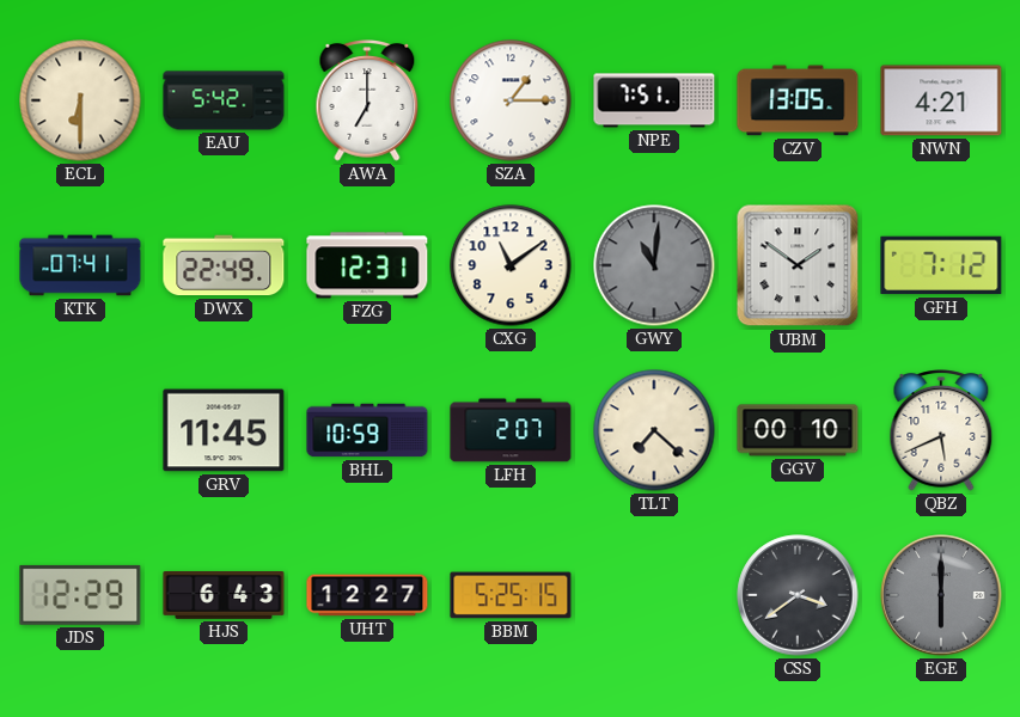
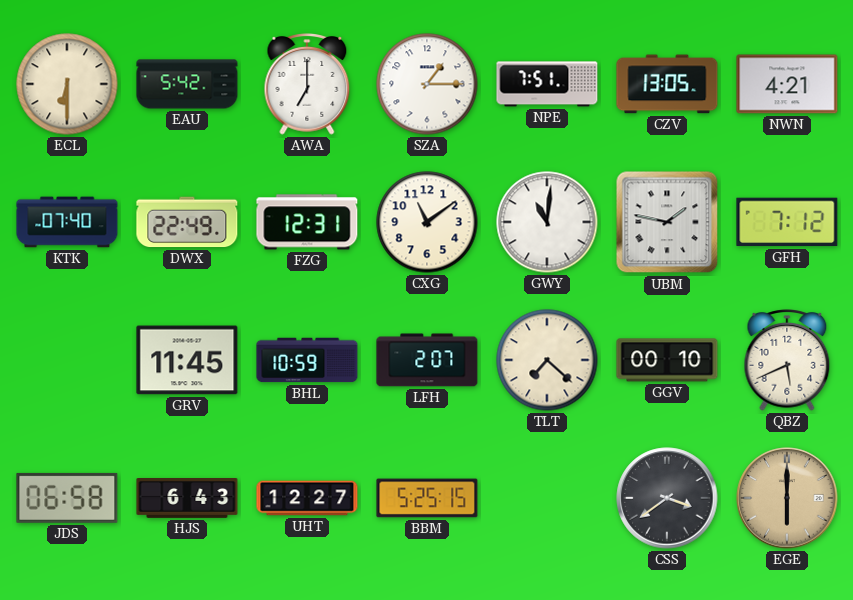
KTK: 07:41 -> 07:40 (67, 222)
GWY dial: grey -> white (547, 222)
UBM: 1:51 -> 1:47 (667, 222)
JDS: 12:29 -> 06:58 (67, 498)
EGE dial: grey -> champagne (787, 498)
